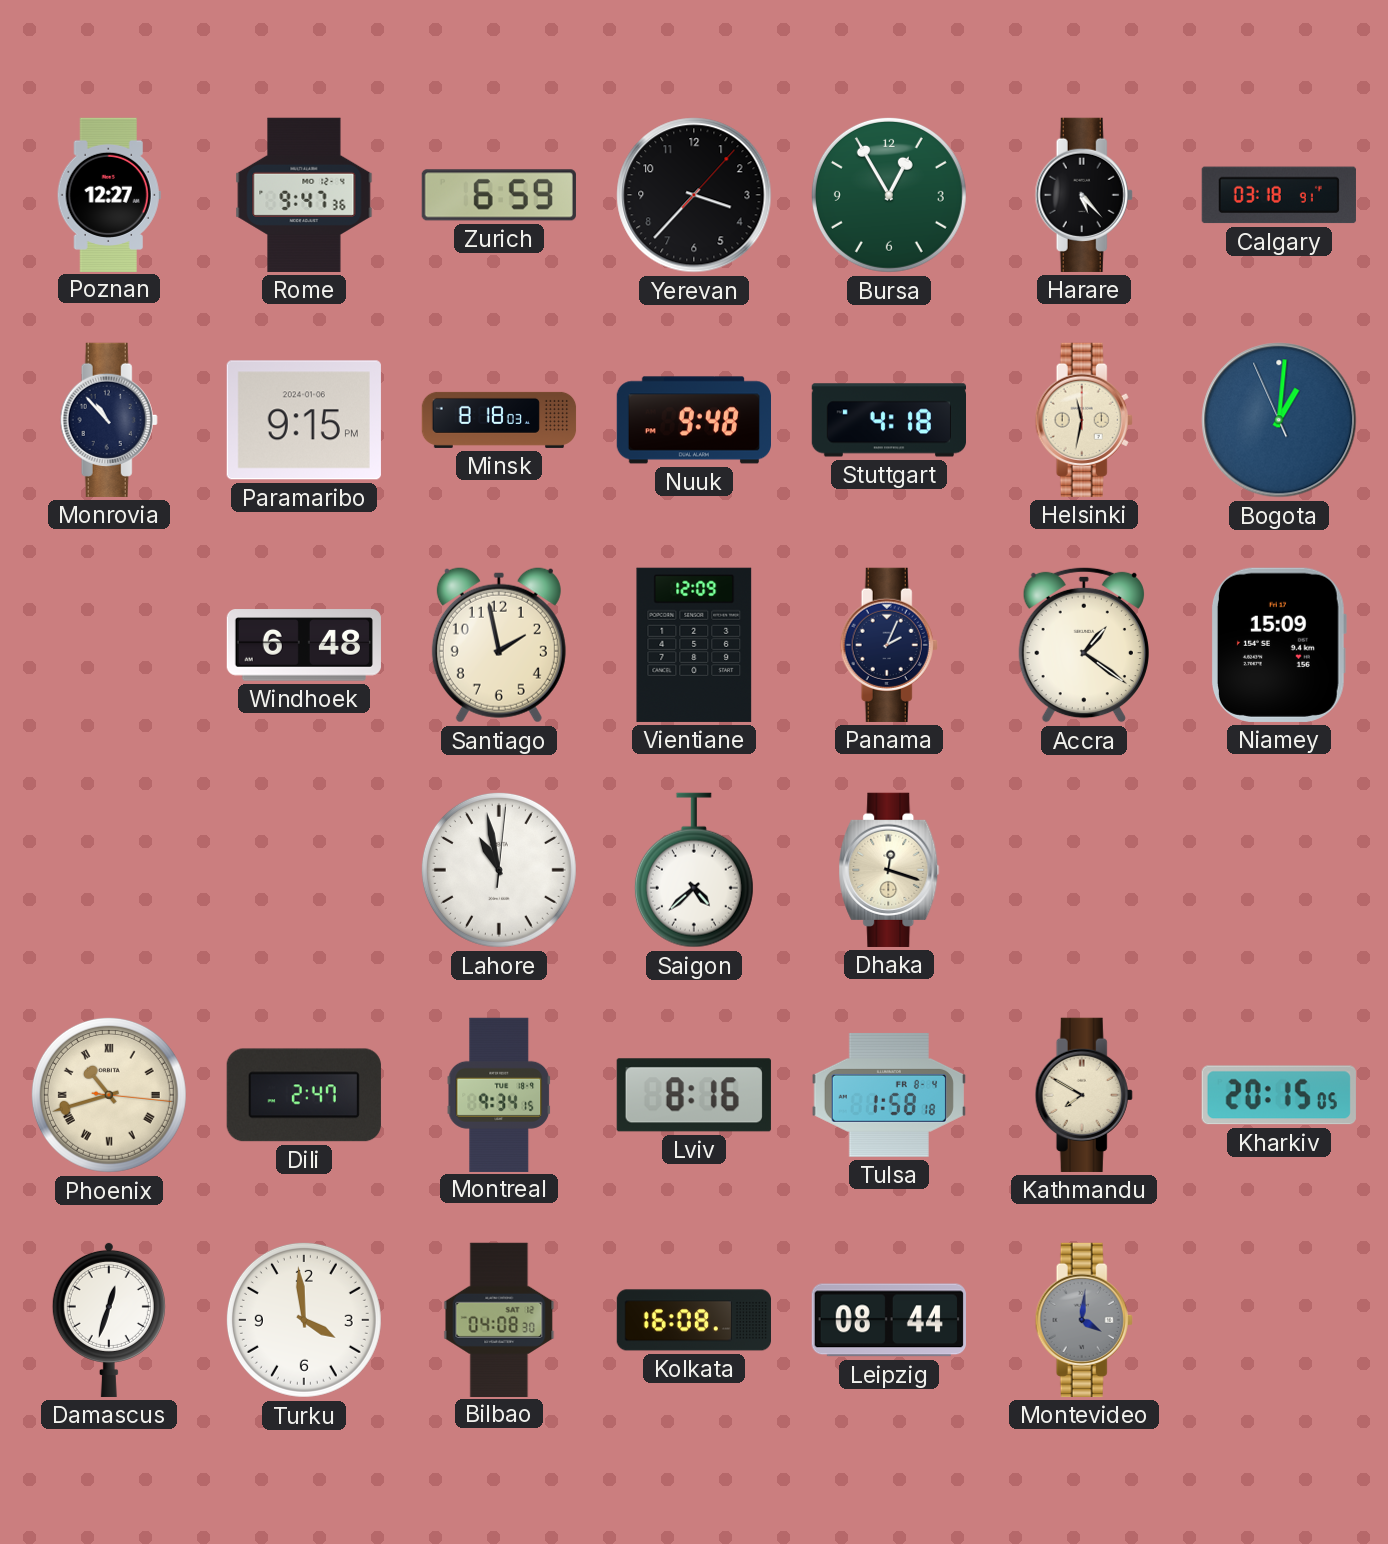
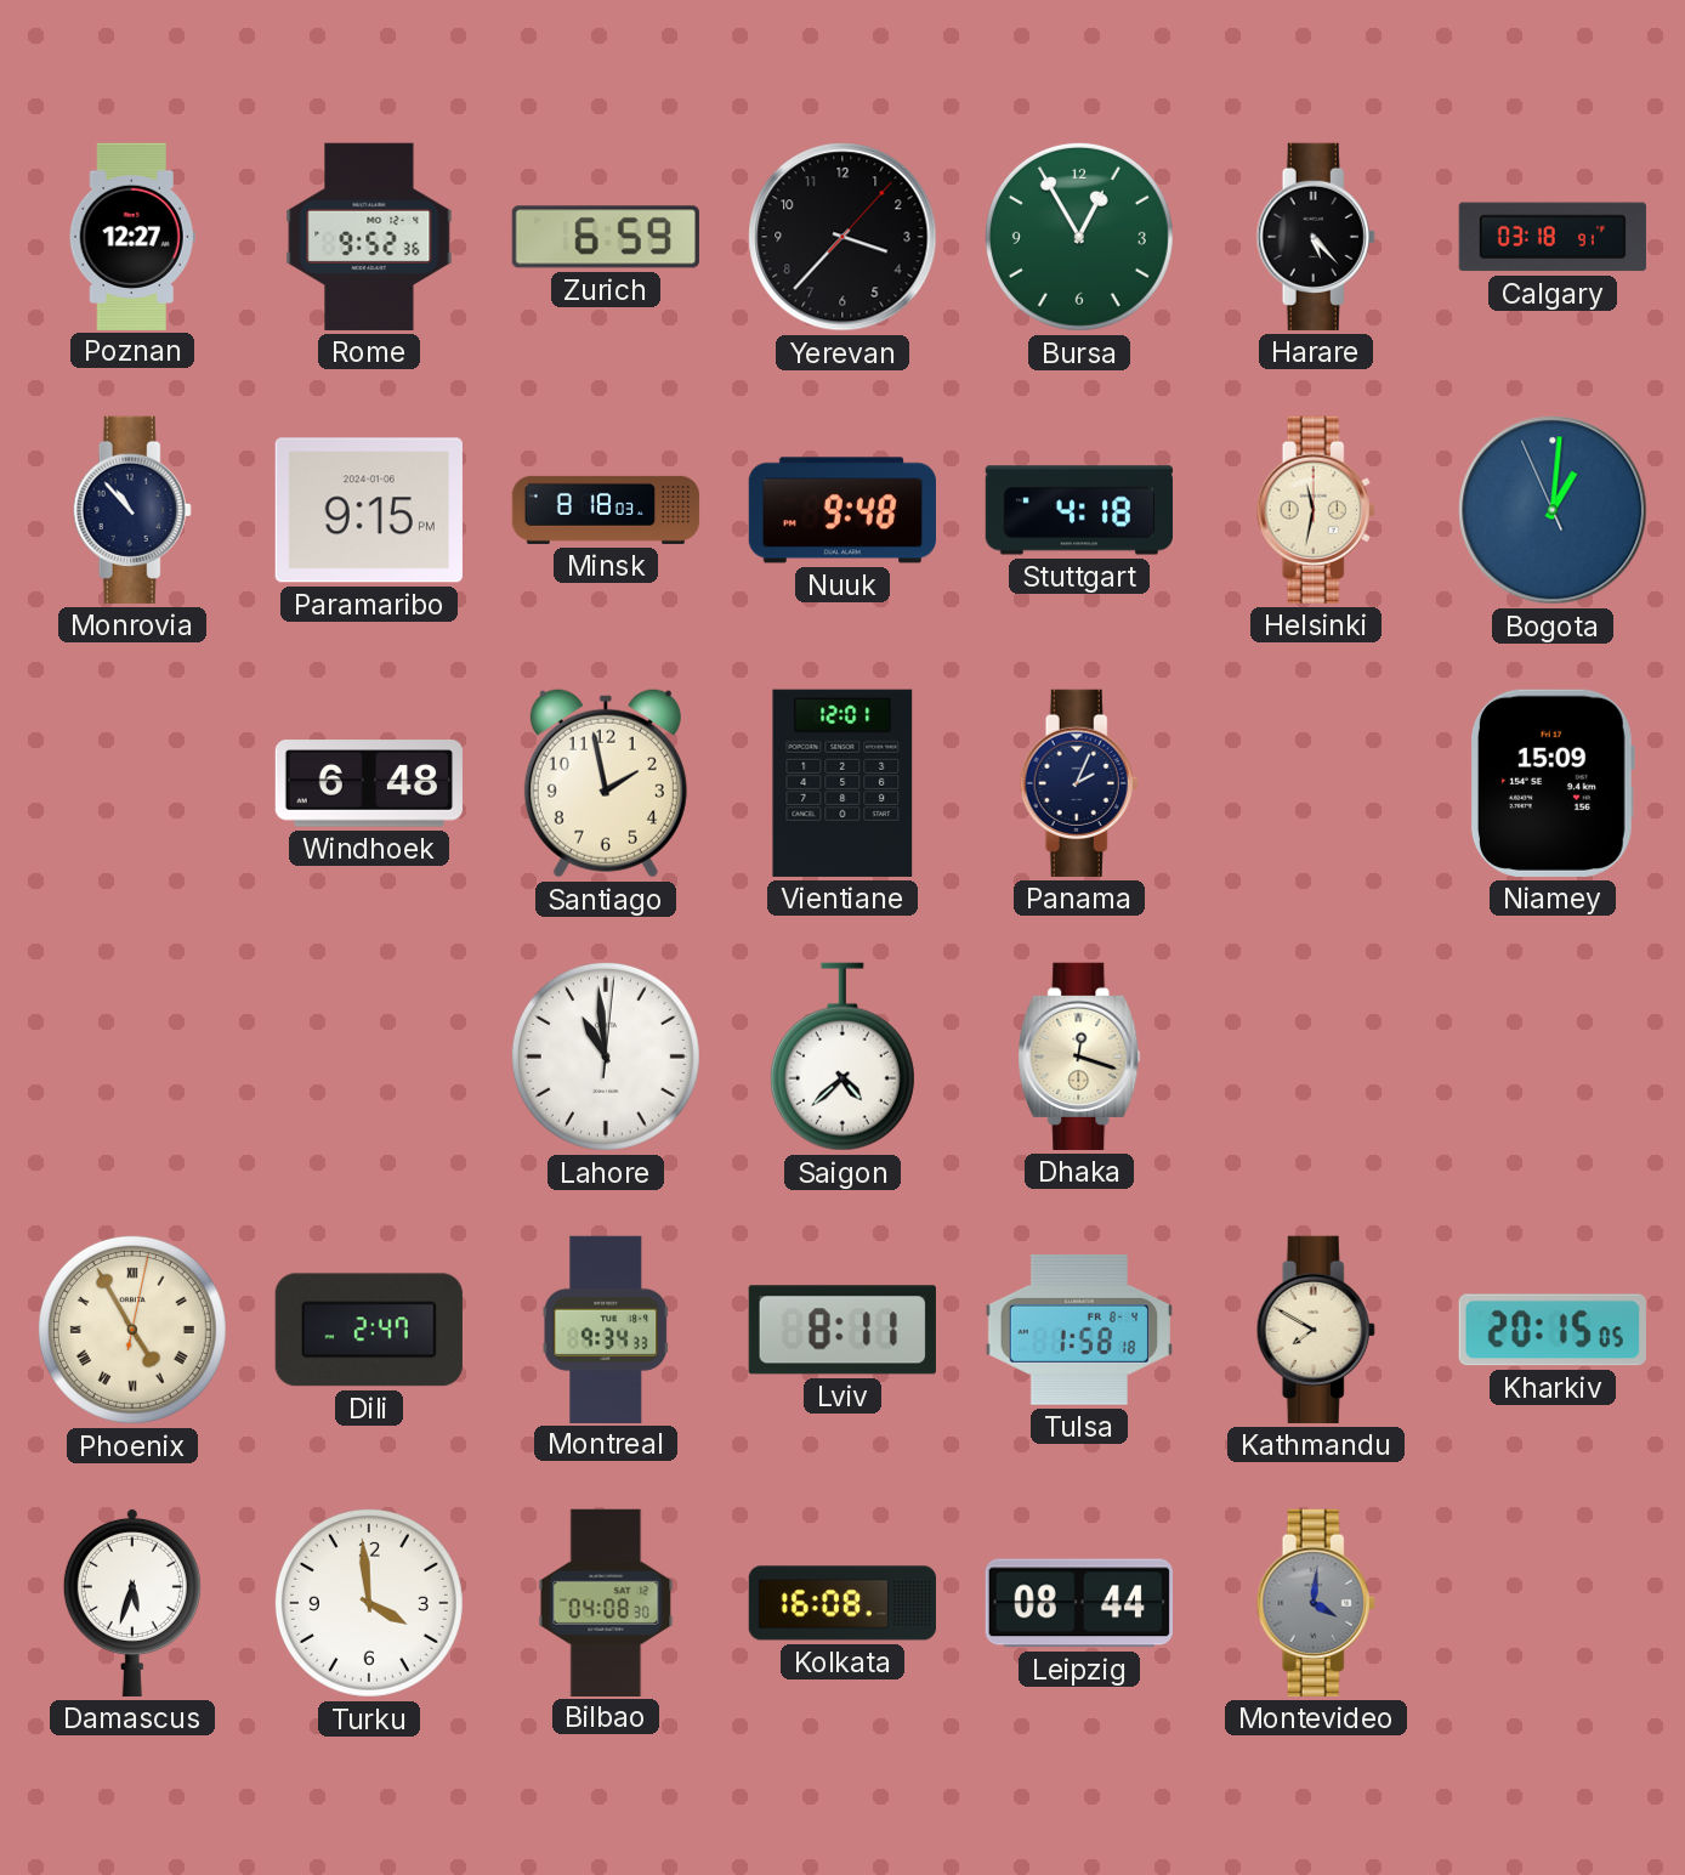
Rome: 9:47 -> 9:52 (369, 237)
Vientiane: 12:09 -> 12:01 (842, 783)
Accra: 1:21 -> none (1084, 645)
Lahore: 10:58 -> 10:59 (606, 1057)
Phoenix: 10:42 -> 4:55 (132, 1330)
Montreal: 9:34:15 -> 9:34:33 (606, 1329)
Lviv: 8:16 -> 8:11 (842, 1330)
Damascus: 12:33 -> 5:33 (132, 1602)
